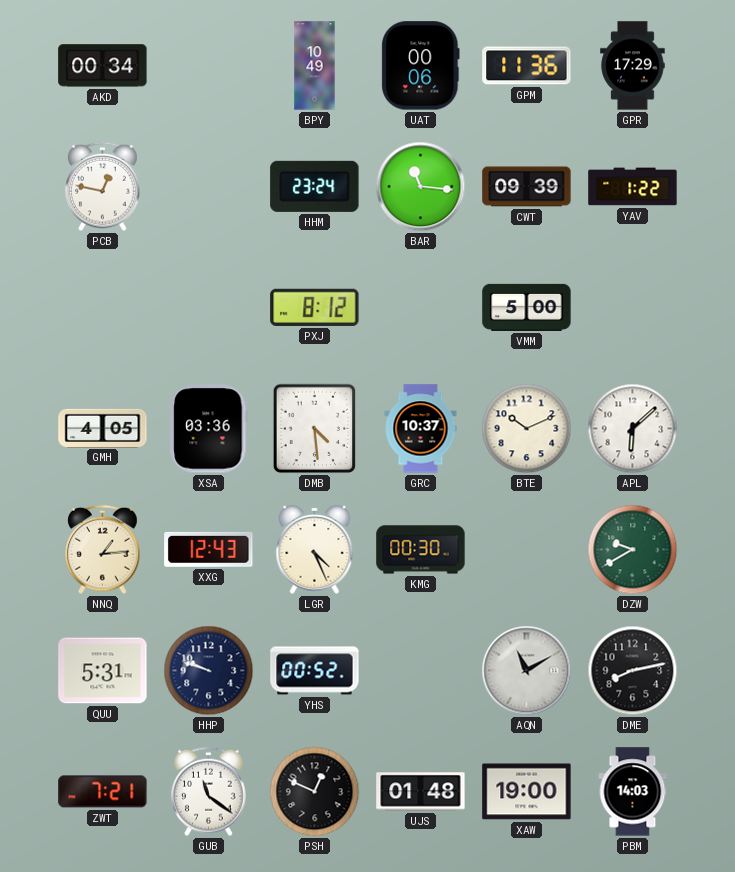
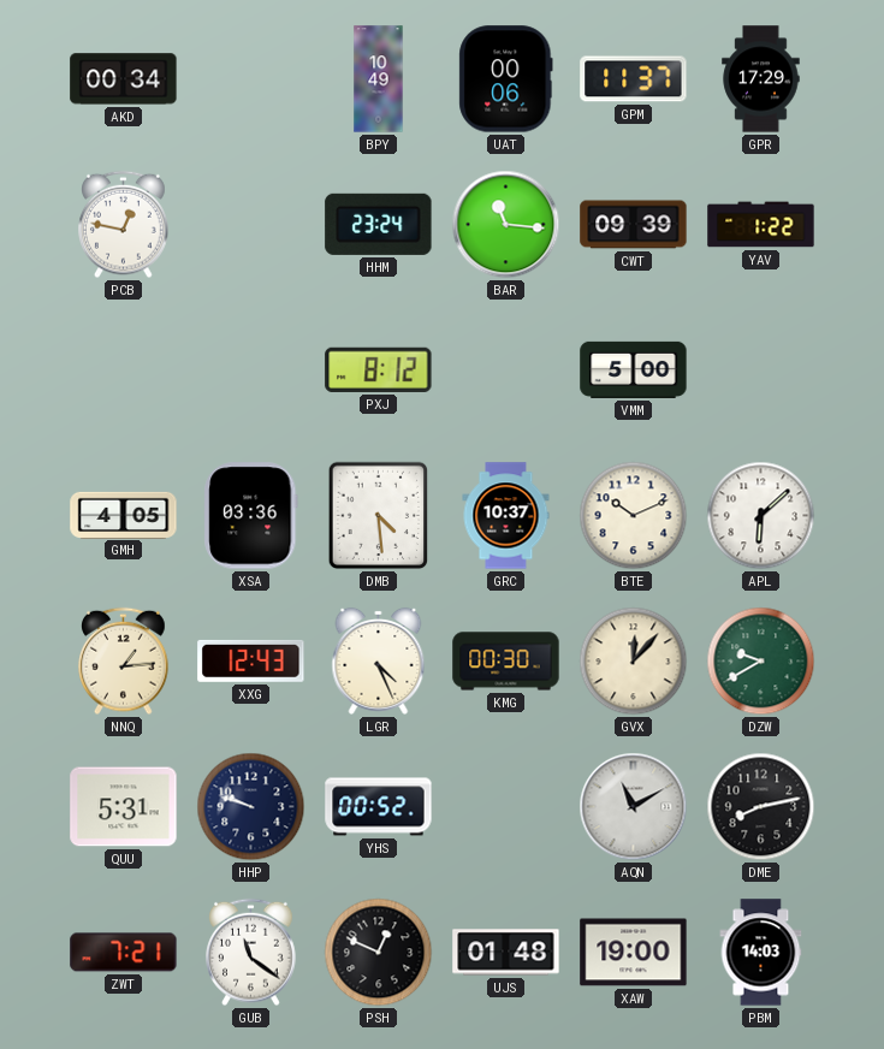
GPM: 11:36 -> 11:37 (634, 79)
GVX: none -> 12:07 (634, 662)
